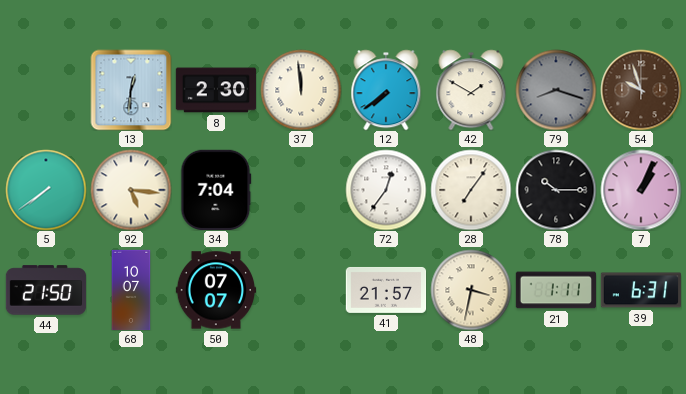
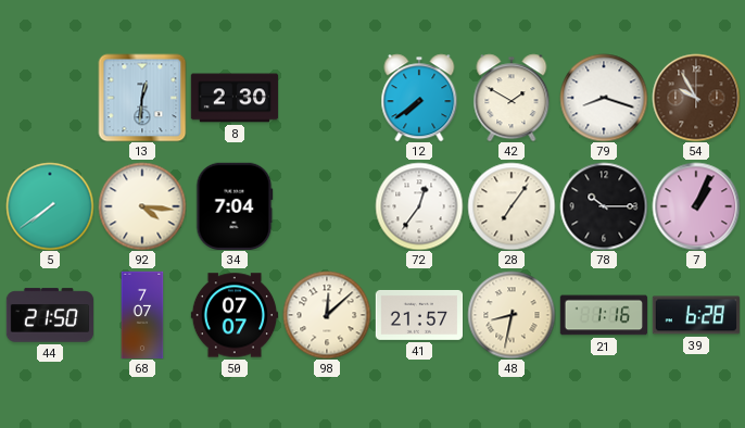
37: 11:59 -> none (301, 90)
79 dial: grey -> white (604, 98)
54: 9:57 -> 9:55 (696, 98)
92: 5:16 -> 4:16 (142, 206)
68: 10:07 -> 7:07 (142, 315)
98: none -> 12:08 (327, 315)
48: 3:32 -> 8:32 (512, 315)
21: 1:11 -> 1:16 (604, 315)
39: 6:31 -> 6:28 (696, 315)
